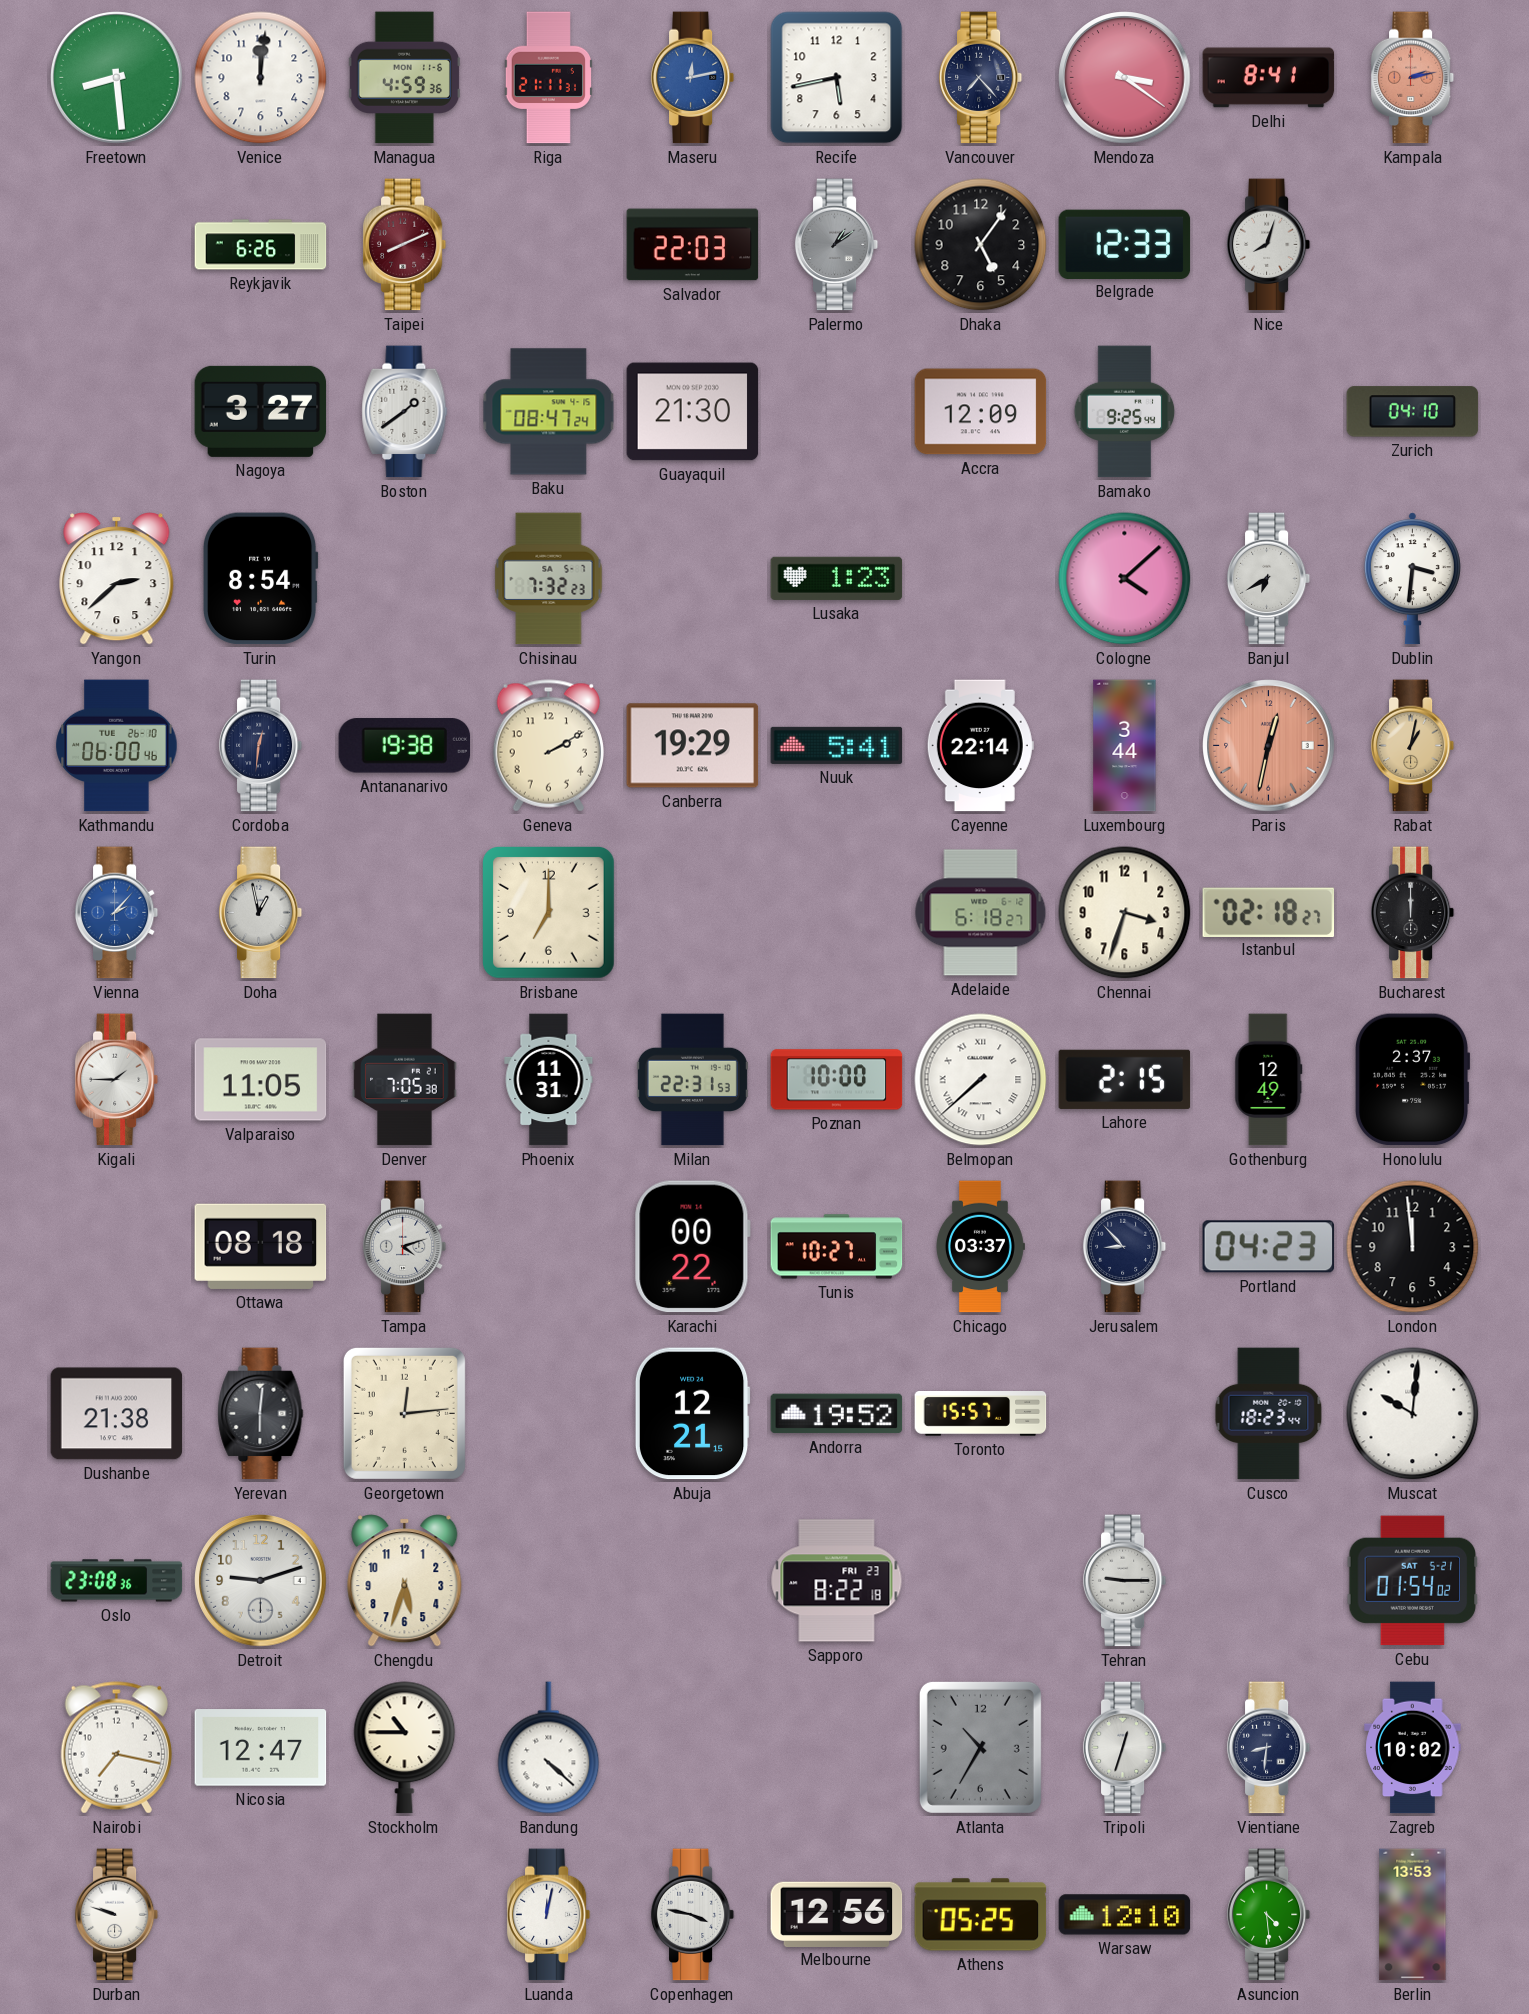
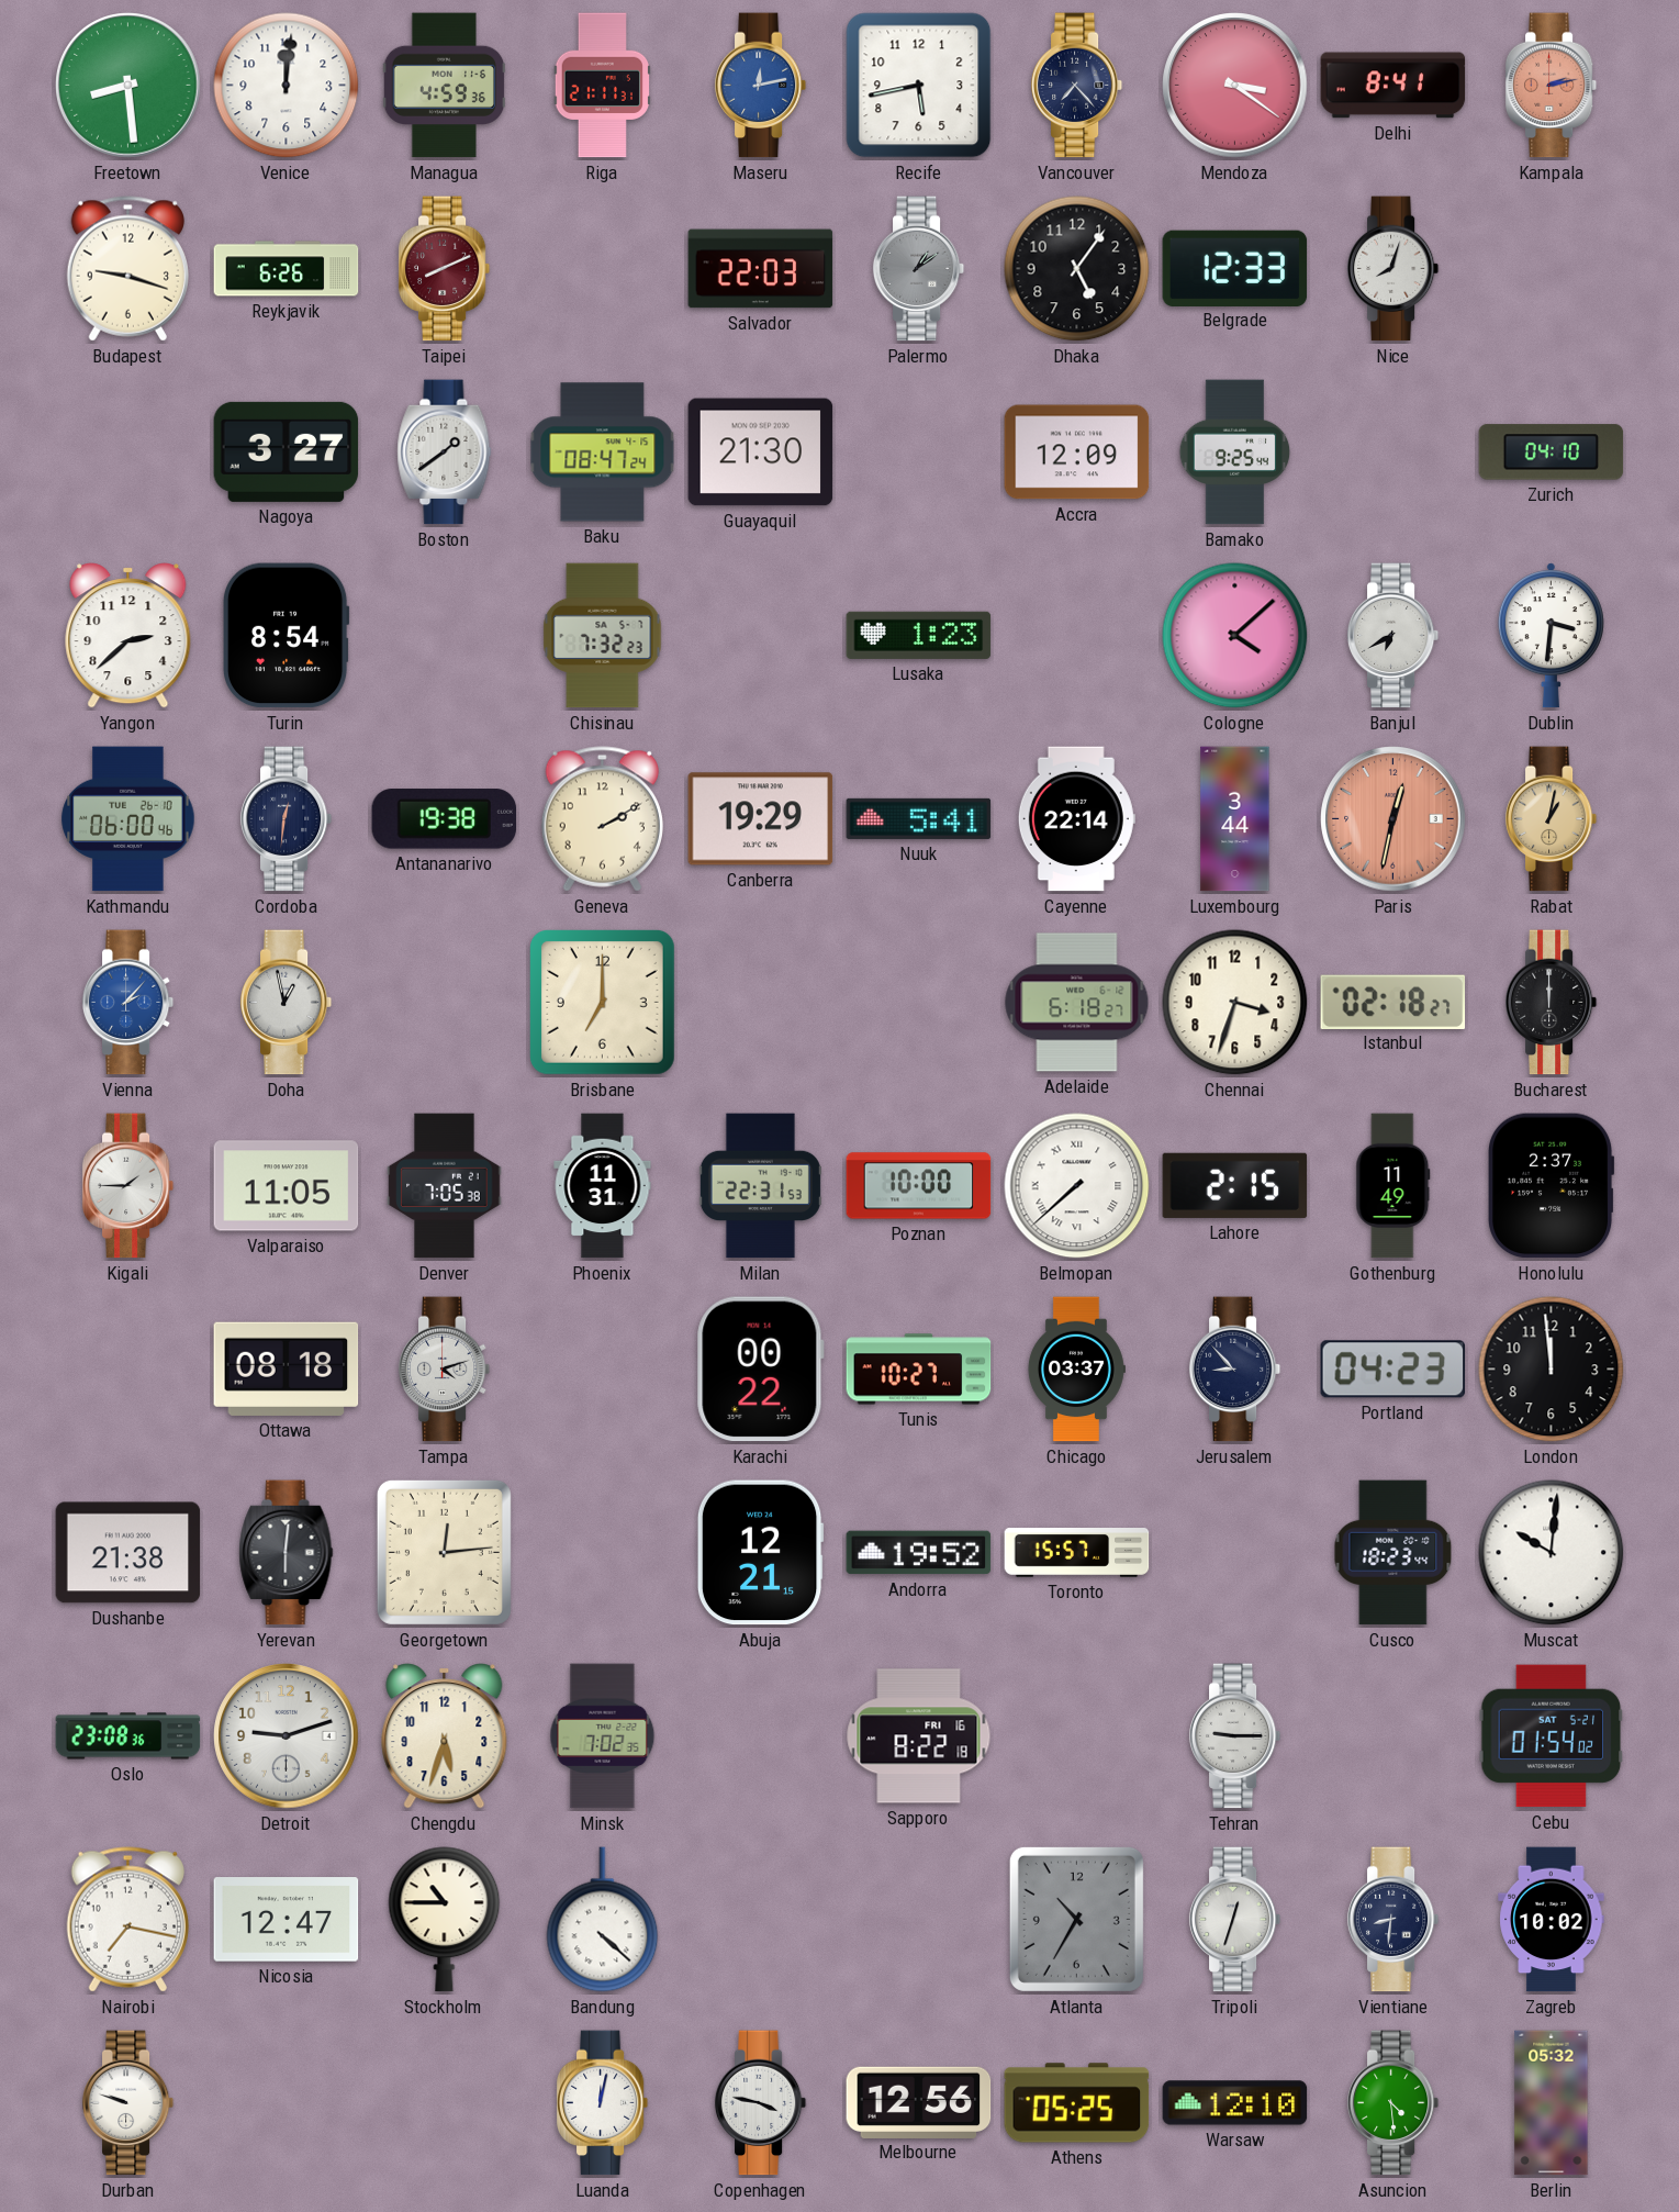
Budapest: none -> 9:18 (127, 269)
Gothenburg: 12:49 -> 11:49 (1393, 1186)
Minsk: none -> 7:02 (603, 1736)
Sapporo date: FRI 23 -> FRI 16 (919, 1736)
Berlin: 13:53 -> 05:32 (1552, 2103)
